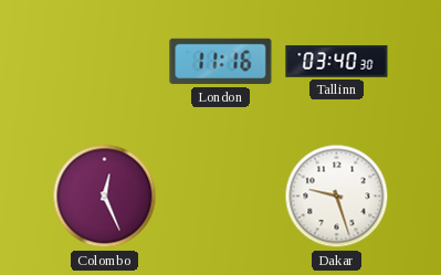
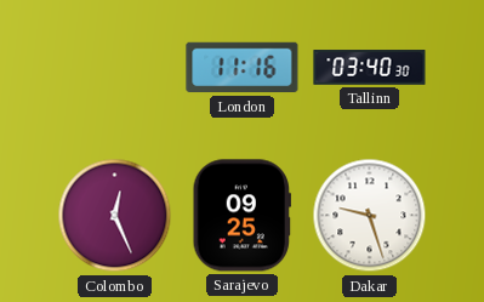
Sarajevo: none -> 09:25 (241, 216)
